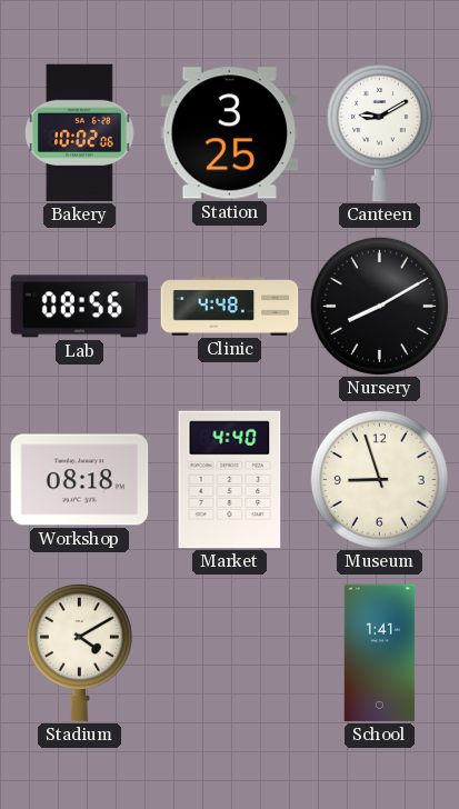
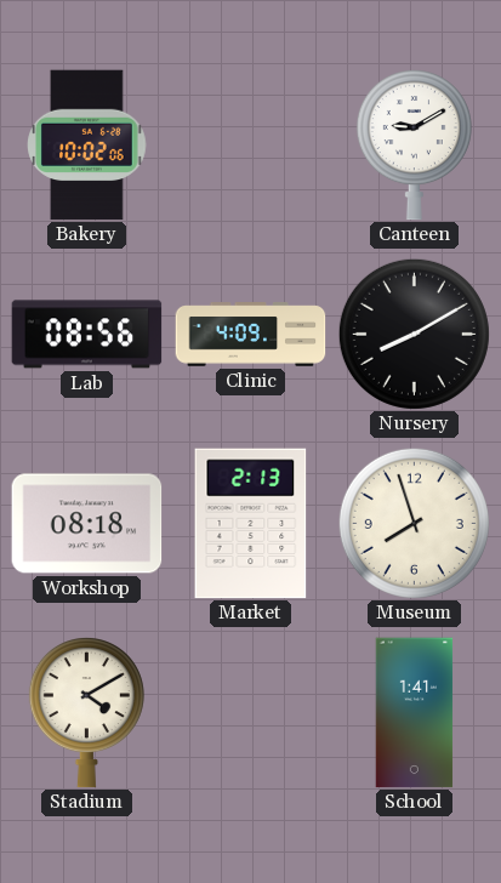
Station: 3:25 -> none (230, 133)
Clinic: 4:48 -> 4:09 (251, 335)
Market: 4:40 -> 2:13 (251, 524)
Museum: 8:57 -> 7:57 (414, 523)
